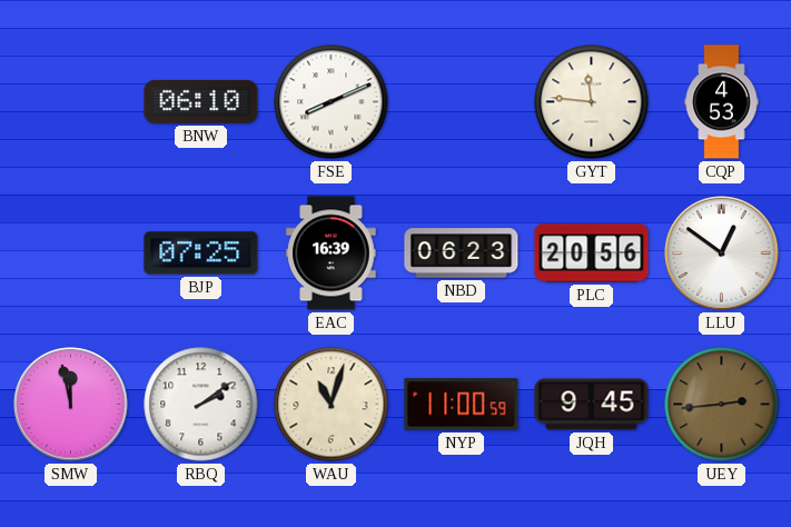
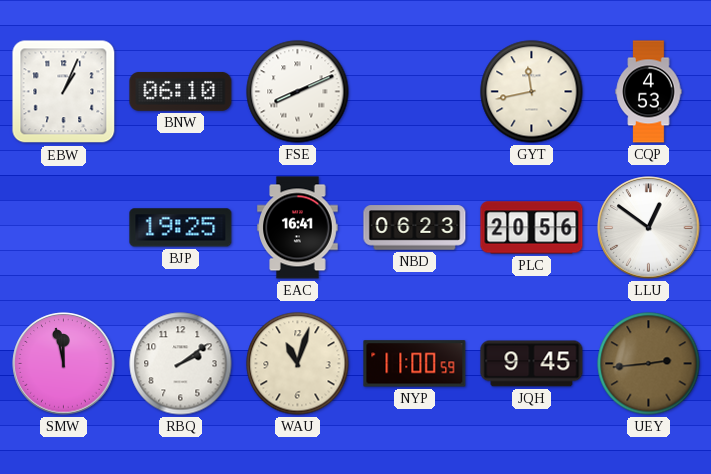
EBW: none -> 1:04 (64, 92)
GYT: 11:46 -> 11:43 (532, 92)
BJP: 07:25 -> 19:25 (181, 228)
EAC: 16:39 -> 16:41 (298, 228)
